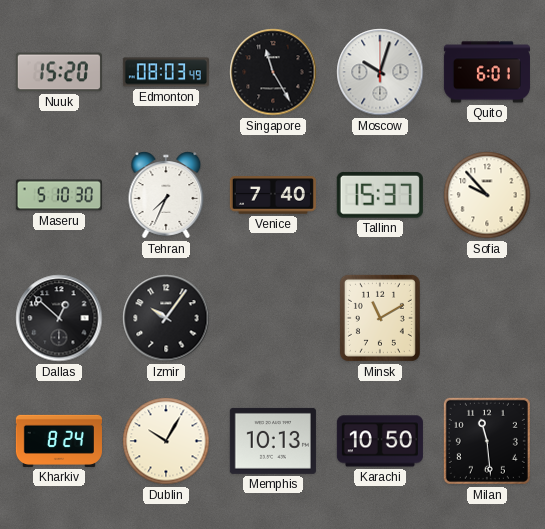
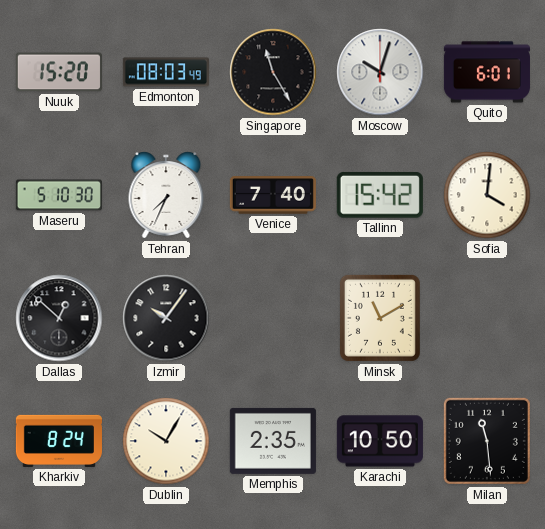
Tallinn: 15:37 -> 15:42 (380, 195)
Sofia: 9:53 -> 4:01 (487, 195)
Memphis: 10:13 -> 2:35 (273, 441)
